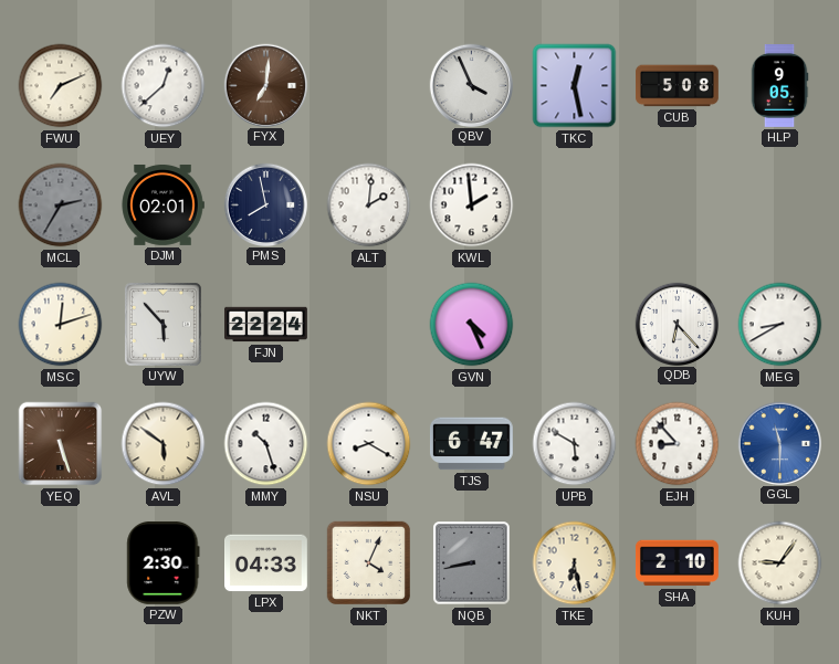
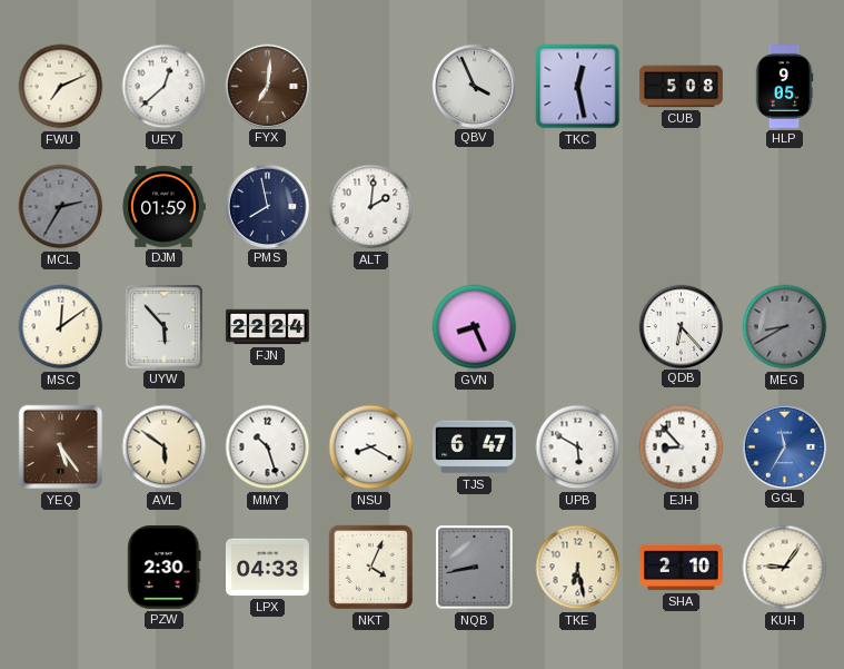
DJM: 02:01 -> 01:59 (163, 206)
KWL: 1:59 -> none (472, 205)
MSC: 12:12 -> 12:09 (61, 327)
GVN: 4:26 -> 8:26 (475, 327)
MEG dial: white -> grey (785, 327)
YEQ: 5:27 -> 5:24 (61, 447)
GGL: 11:30 -> 11:35 (784, 446)
